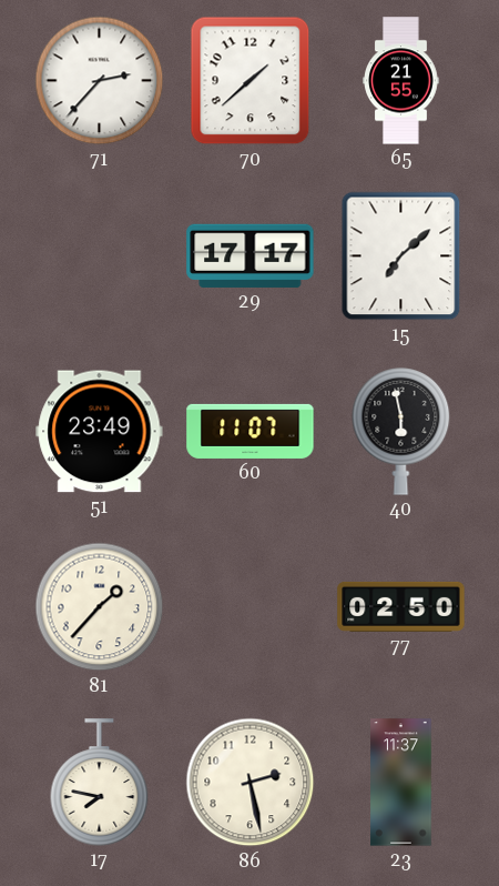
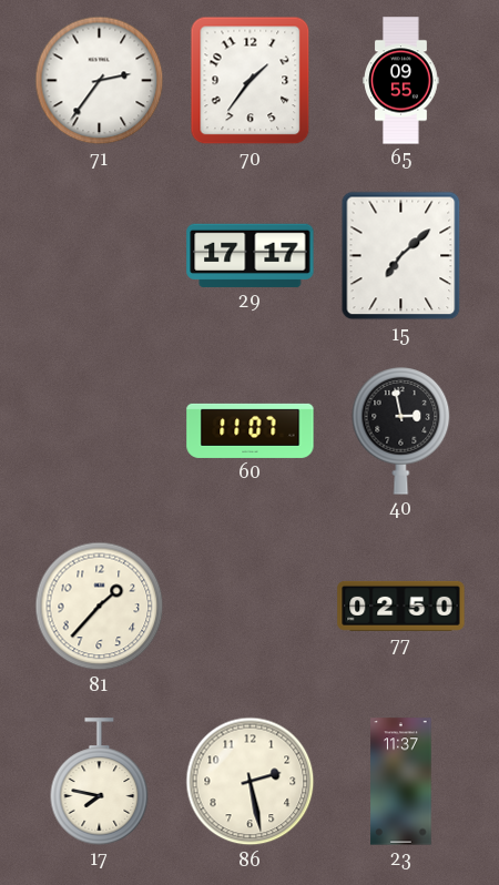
71: 2:37 -> 2:36 (100, 81)
70: 1:38 -> 1:36 (251, 81)
65: 21:55 -> 09:55 (401, 81)
51: 23:49 -> none (100, 432)
40: 5:58 -> 2:58 (401, 431)
